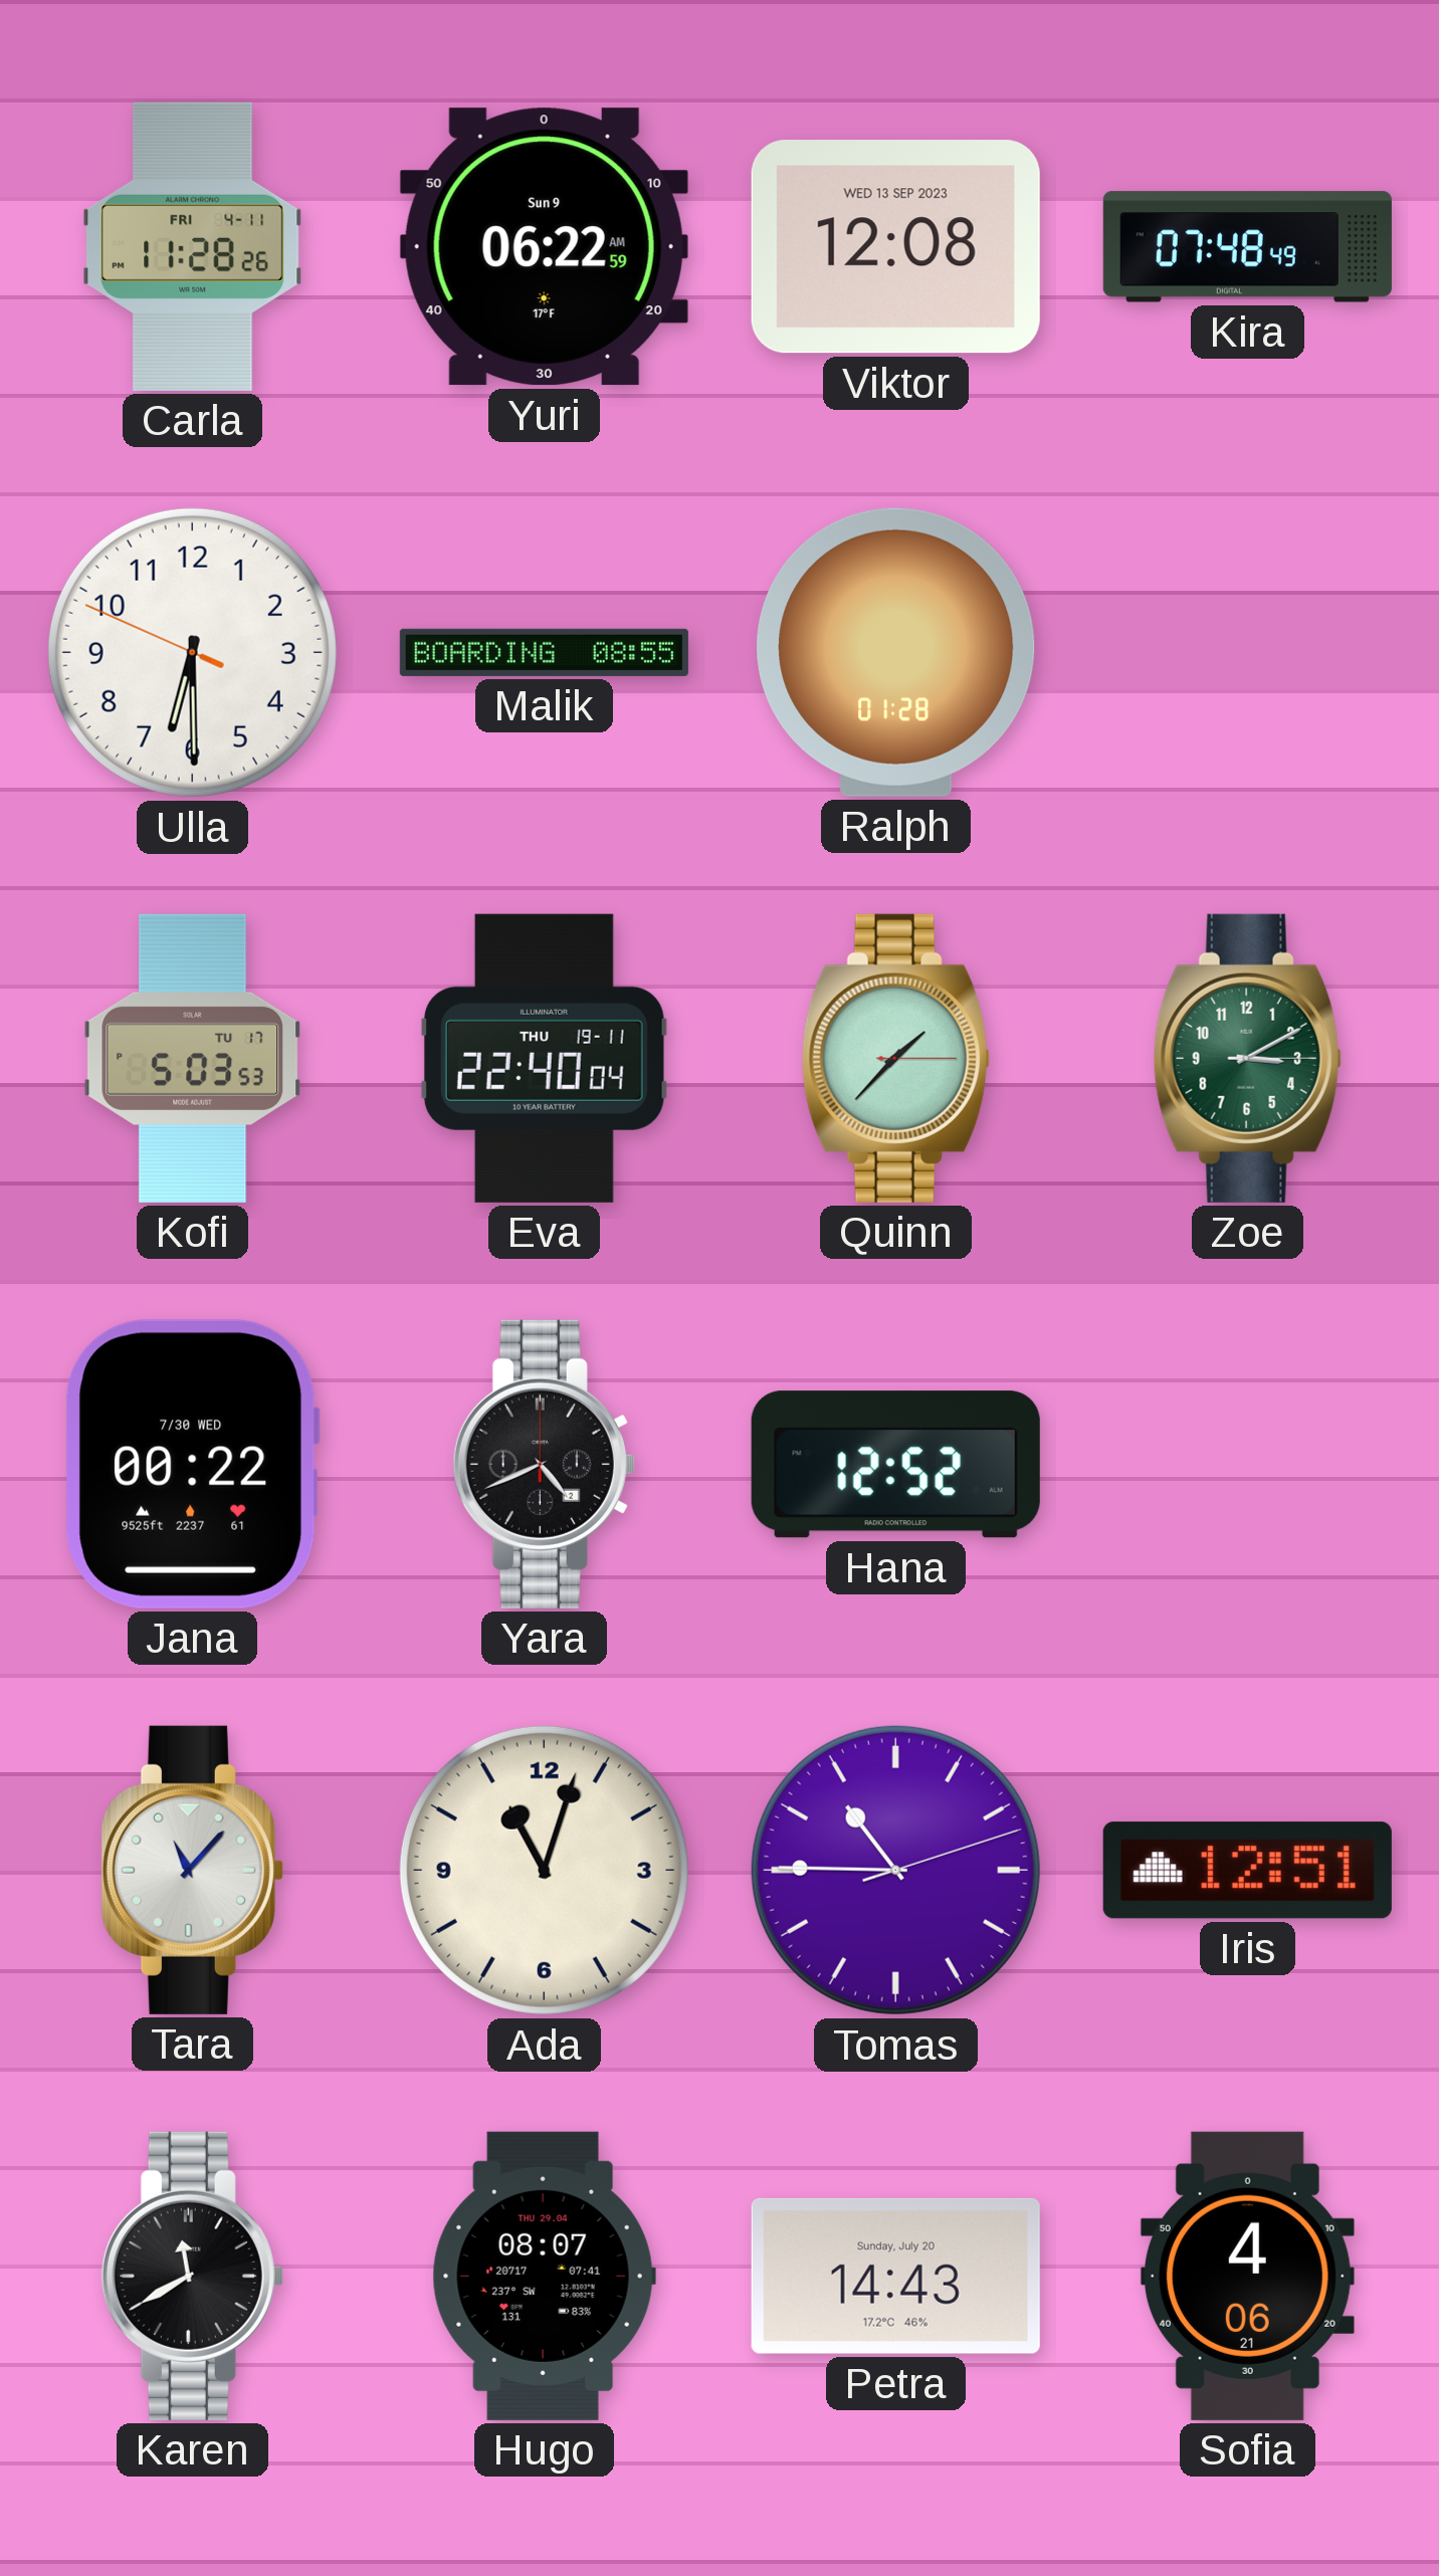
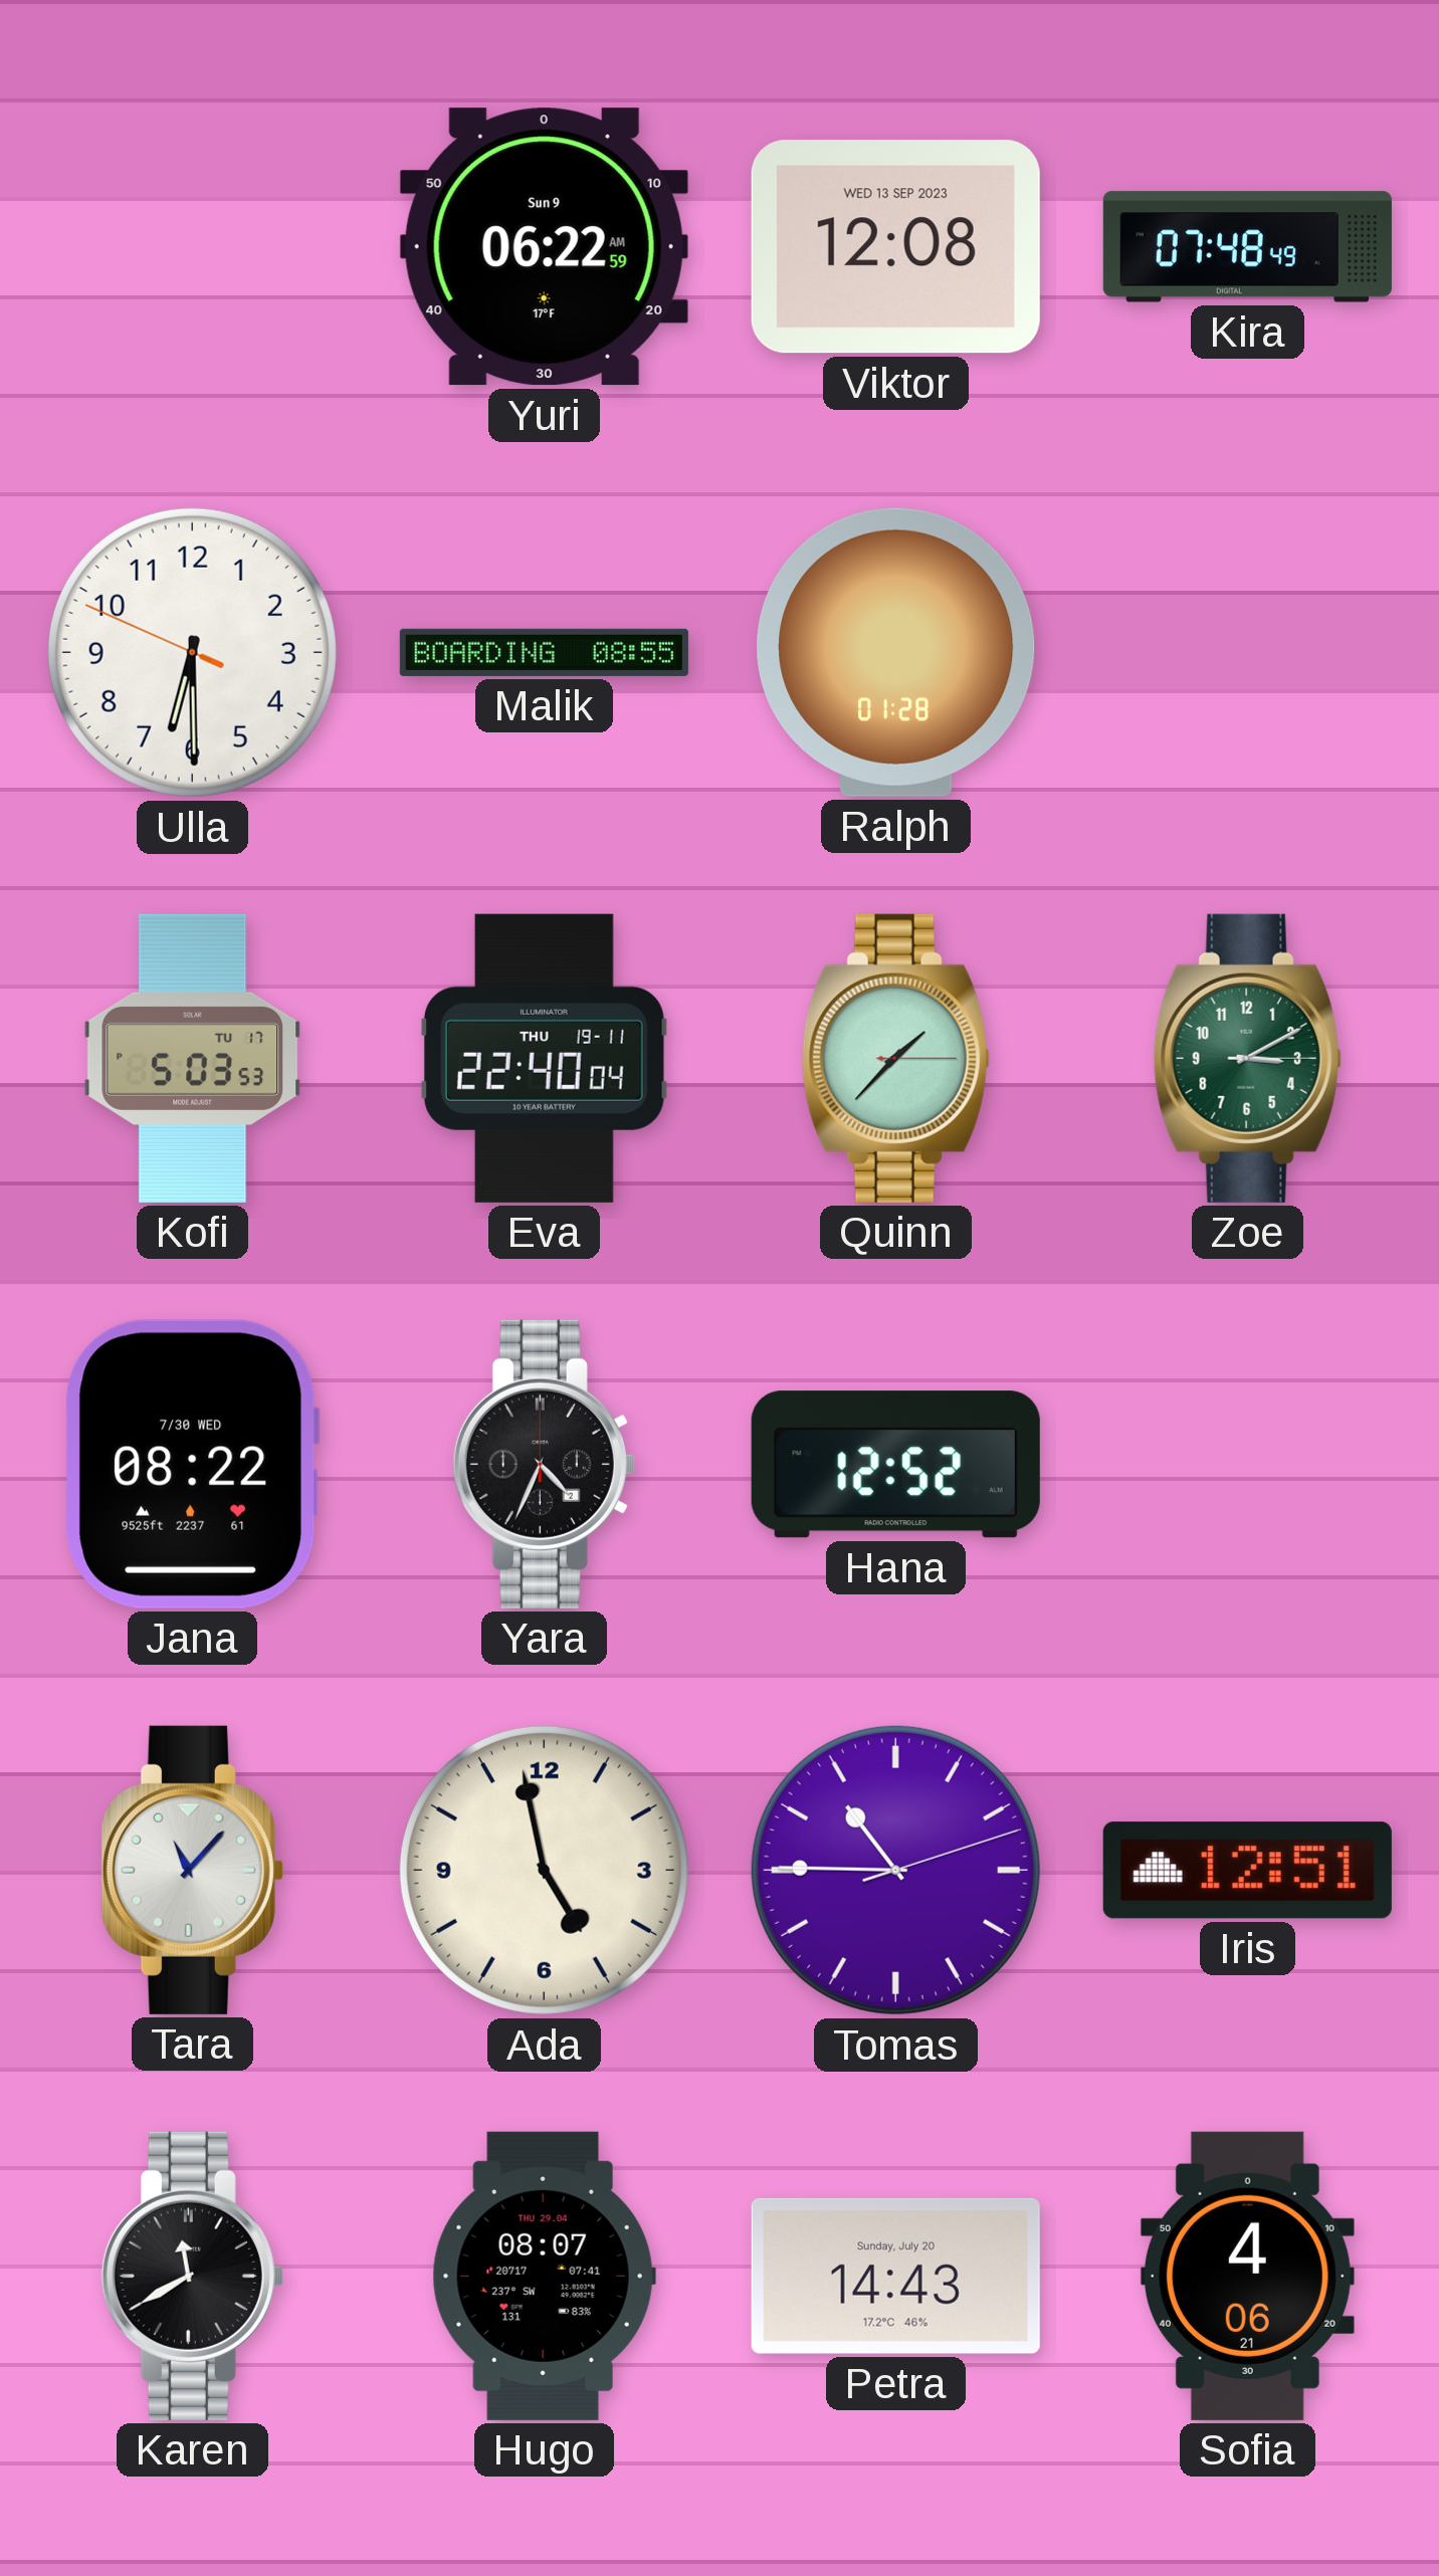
Carla: 11:28 -> none (193, 246)
Jana: 00:22 -> 08:22 (192, 1464)
Yara: 4:41 -> 4:34 (544, 1464)
Ada: 11:03 -> 4:58 (544, 1870)
